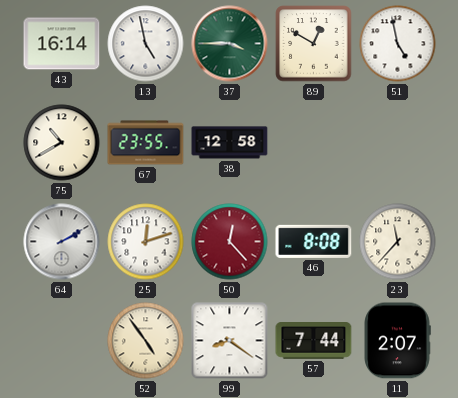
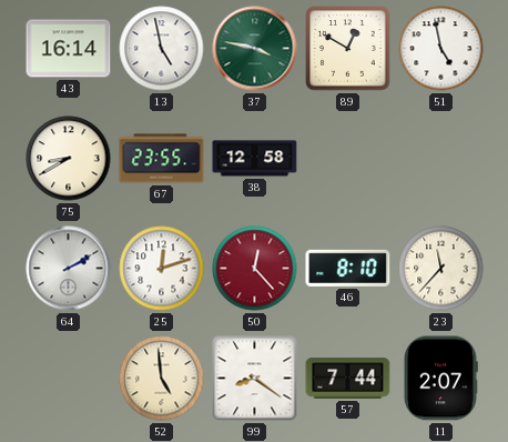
37: 3:45 -> 3:47 (255, 49)
75: 10:40 -> 8:40 (69, 159)
46: 8:08 -> 8:10 (348, 268)
52: 4:54 -> 4:59 (162, 379)
